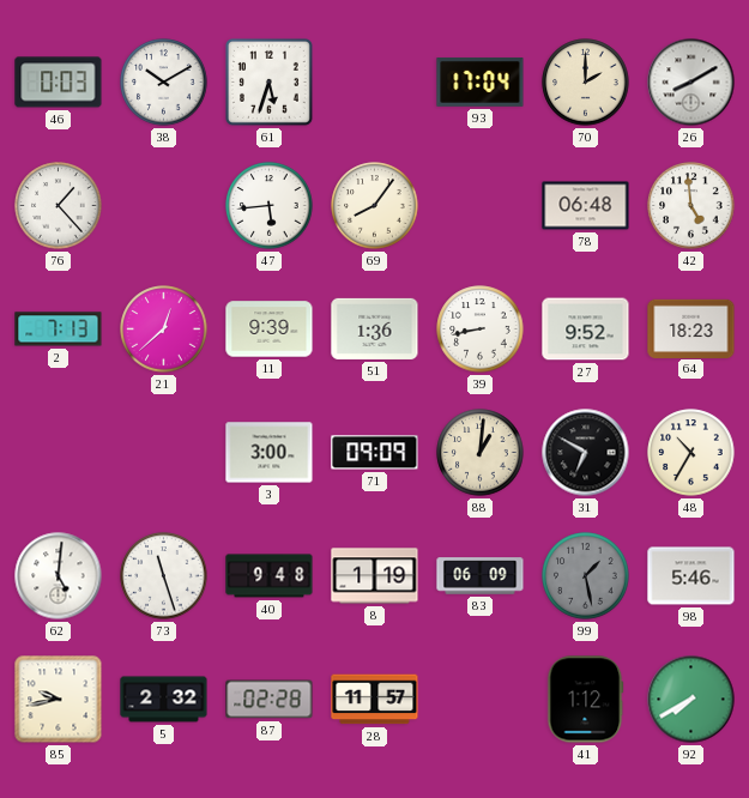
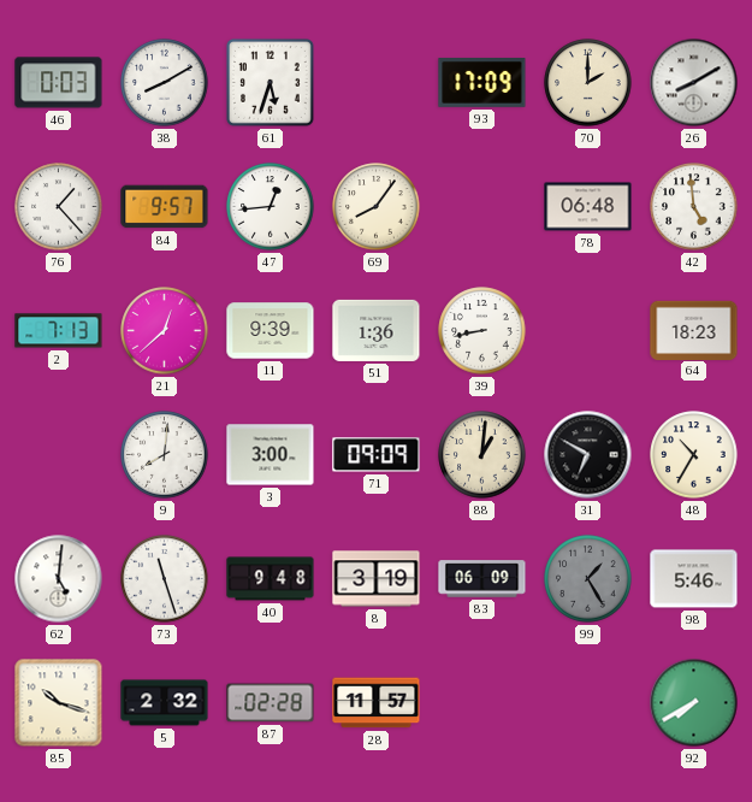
38: 10:10 -> 8:10 (165, 83)
93: 17:04 -> 17:09 (482, 83)
84: none -> 9:57 (165, 207)
47: 5:44 -> 12:44 (271, 207)
27: 9:52 -> none (586, 330)
9: none -> 8:01 (165, 455)
8: 1:19 -> 3:19 (377, 579)
99: 1:28 -> 1:25 (588, 579)
85: 9:43 -> 10:18 (59, 703)
41: 1:12 -> none (586, 700)
